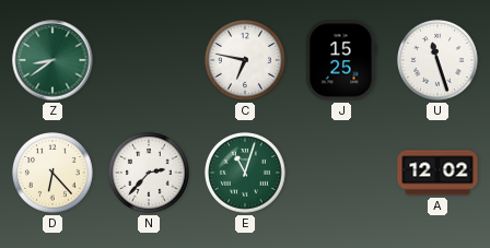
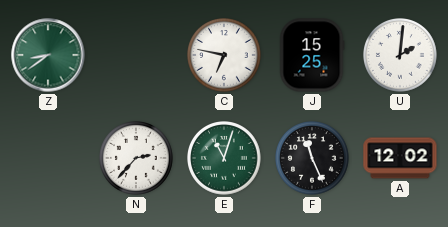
U: 11:27 -> 2:01 (401, 56)
D: 6:23 -> none (54, 174)
F: none -> 11:26 (313, 159)
